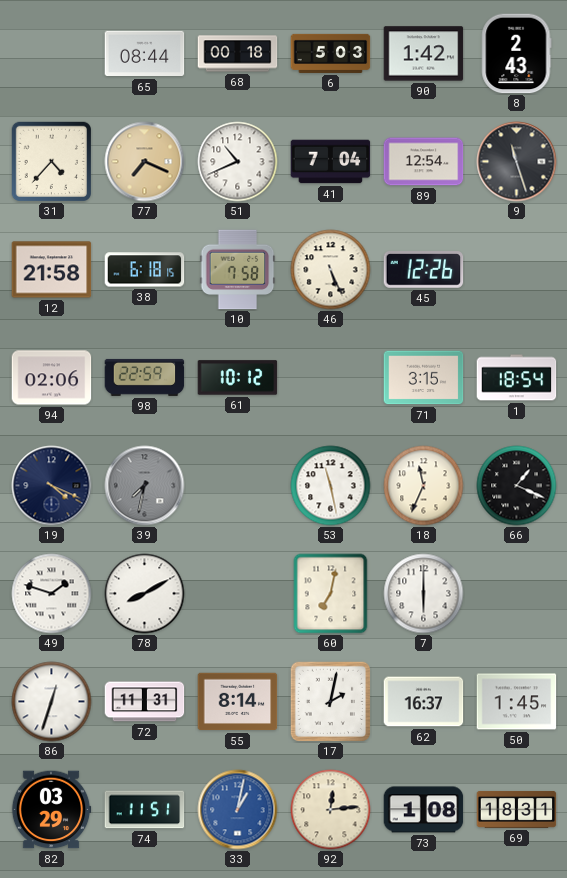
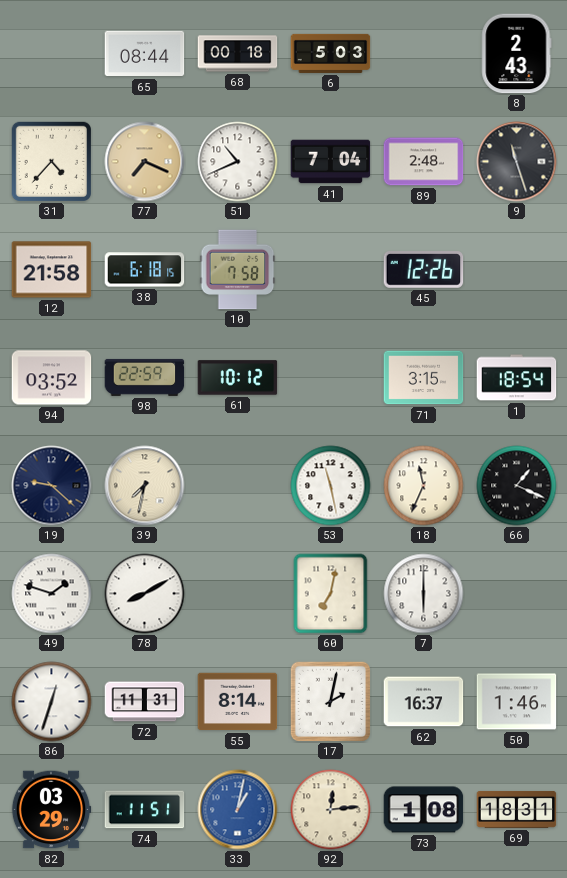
90: 1:42 -> none (424, 54)
89: 12:54 -> 2:48 (424, 162)
46: 5:26 -> none (331, 270)
94: 02:06 -> 03:52 (52, 378)
19: 4:19 -> 9:22 (52, 486)
39 dial: grey -> cream (145, 486)
50: 1:45 -> 1:46 (517, 702)
